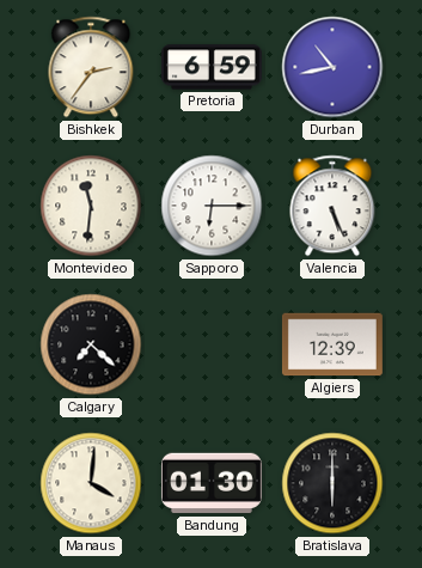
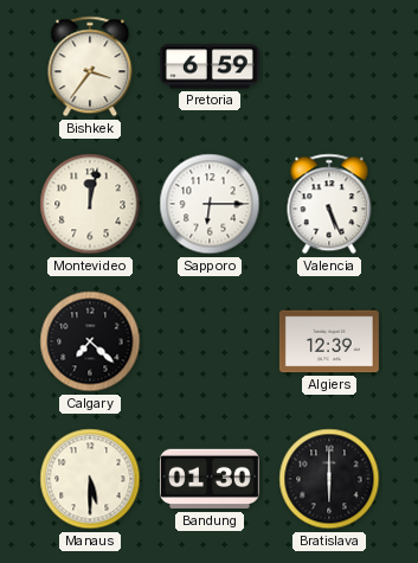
Bishkek: 2:36 -> 3:36 (90, 66)
Durban: 10:43 -> none (332, 67)
Montevideo: 11:31 -> 12:02 (90, 204)
Manaus: 4:01 -> 5:30 (90, 479)
